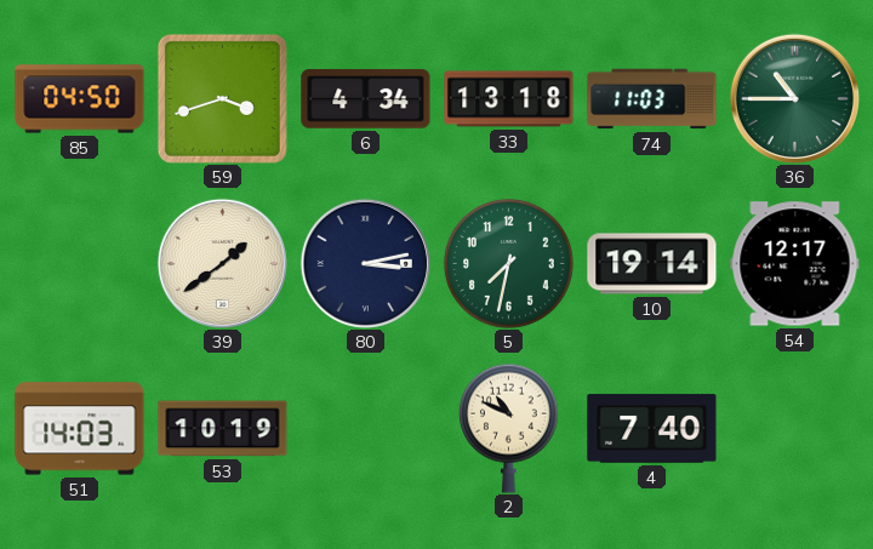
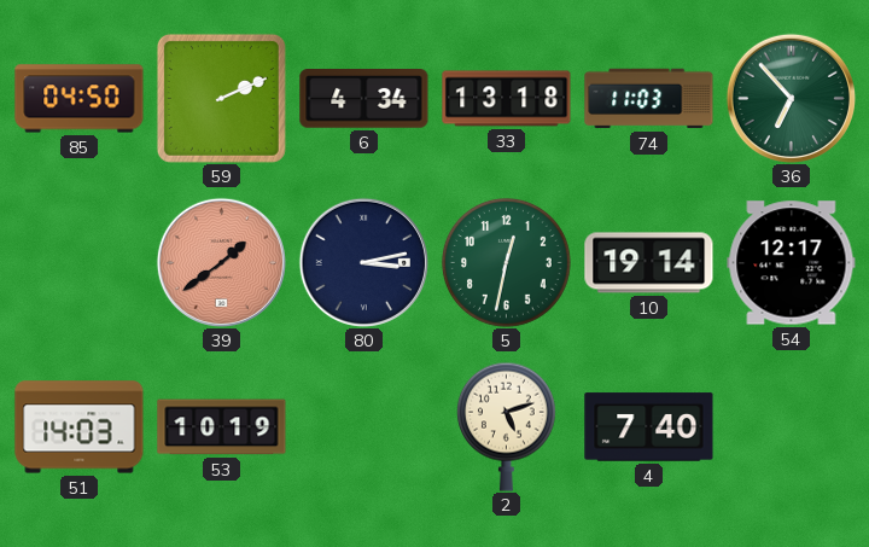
59: 3:42 -> 2:11 (221, 98)
36: 10:45 -> 6:53 (791, 98)
39 dial: cream -> salmon (221, 262)
5: 7:32 -> 12:32 (507, 263)
2: 10:49 -> 5:12 (506, 426)
